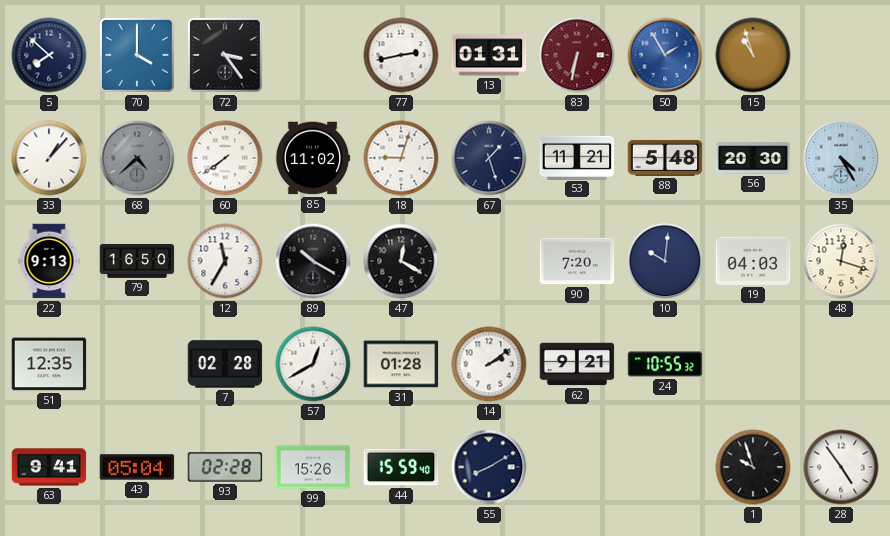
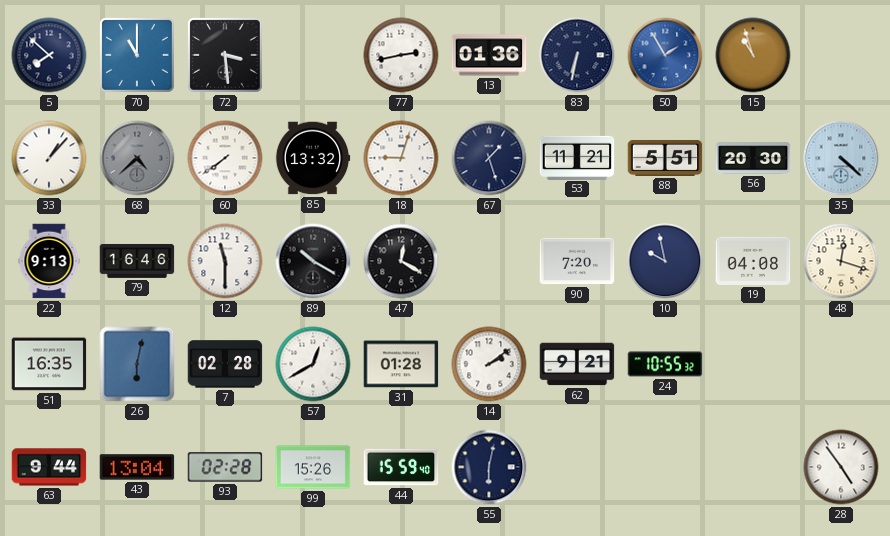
70: 4:00 -> 11:00 (137, 55)
72: 3:24 -> 3:29 (225, 55)
13: 01:31 -> 01:36 (489, 55)
83 dial: burgundy -> navy (577, 55)
85: 11:02 -> 13:32 (313, 158)
88: 5:48 -> 5:51 (665, 158)
35: 4:25 -> 4:22 (841, 158)
79: 16:50 -> 16:46 (137, 261)
12: 11:35 -> 11:30 (225, 261)
10: 10:01 -> 9:58 (665, 261)
19: 04:03 -> 04:08 (753, 261)
51: 12:35 -> 16:35 (49, 364)
26: none -> 6:02 (137, 364)
63: 9:41 -> 9:44 (49, 467)
43: 05:04 -> 13:04 (137, 467)
55: 8:10 -> 6:02 (489, 467)
1: 9:57 -> none (753, 467)
